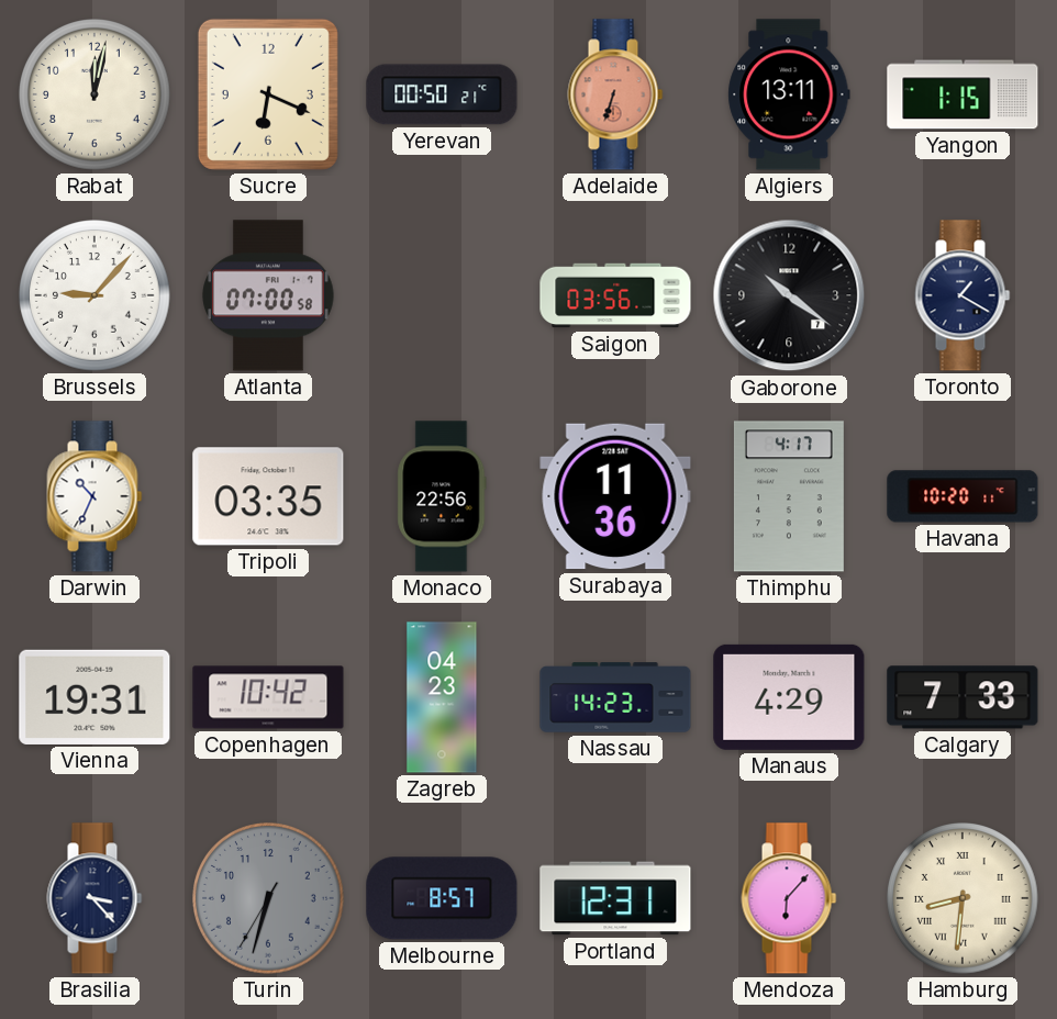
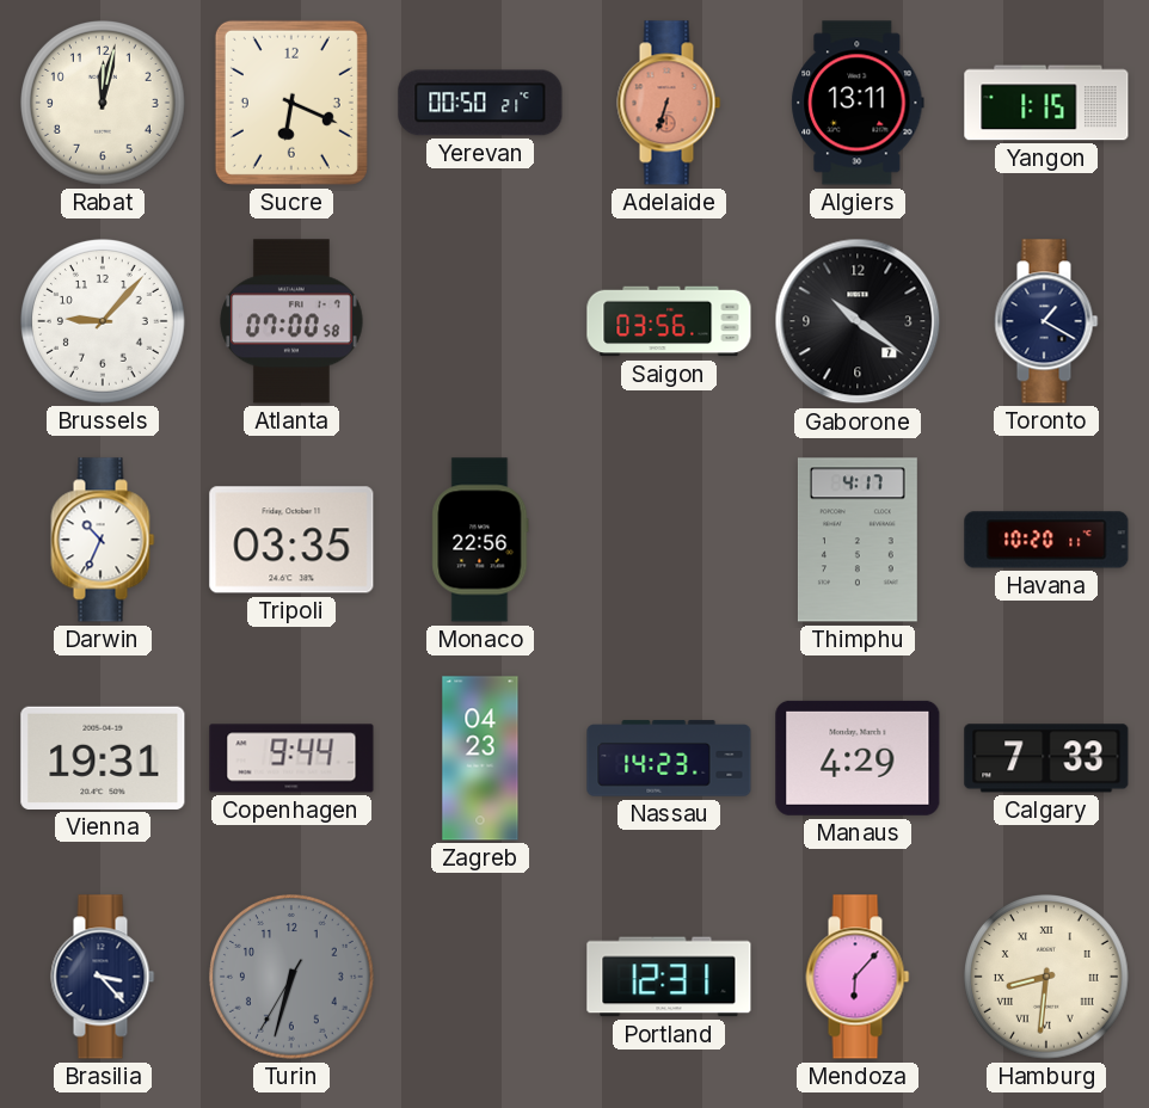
Surabaya: 11:36 -> none (615, 496)
Copenhagen: 10:42 -> 9:44 (291, 758)
Melbourne: 8:57 -> none (442, 898)
